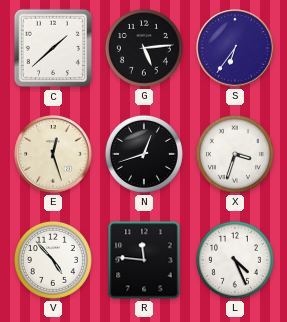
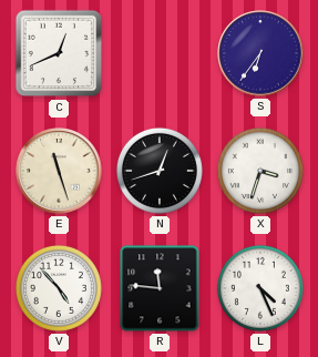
C: 1:38 -> 12:41 (59, 53)
G: 5:14 -> none (144, 48)
E: 12:27 -> 11:27 (59, 171)
